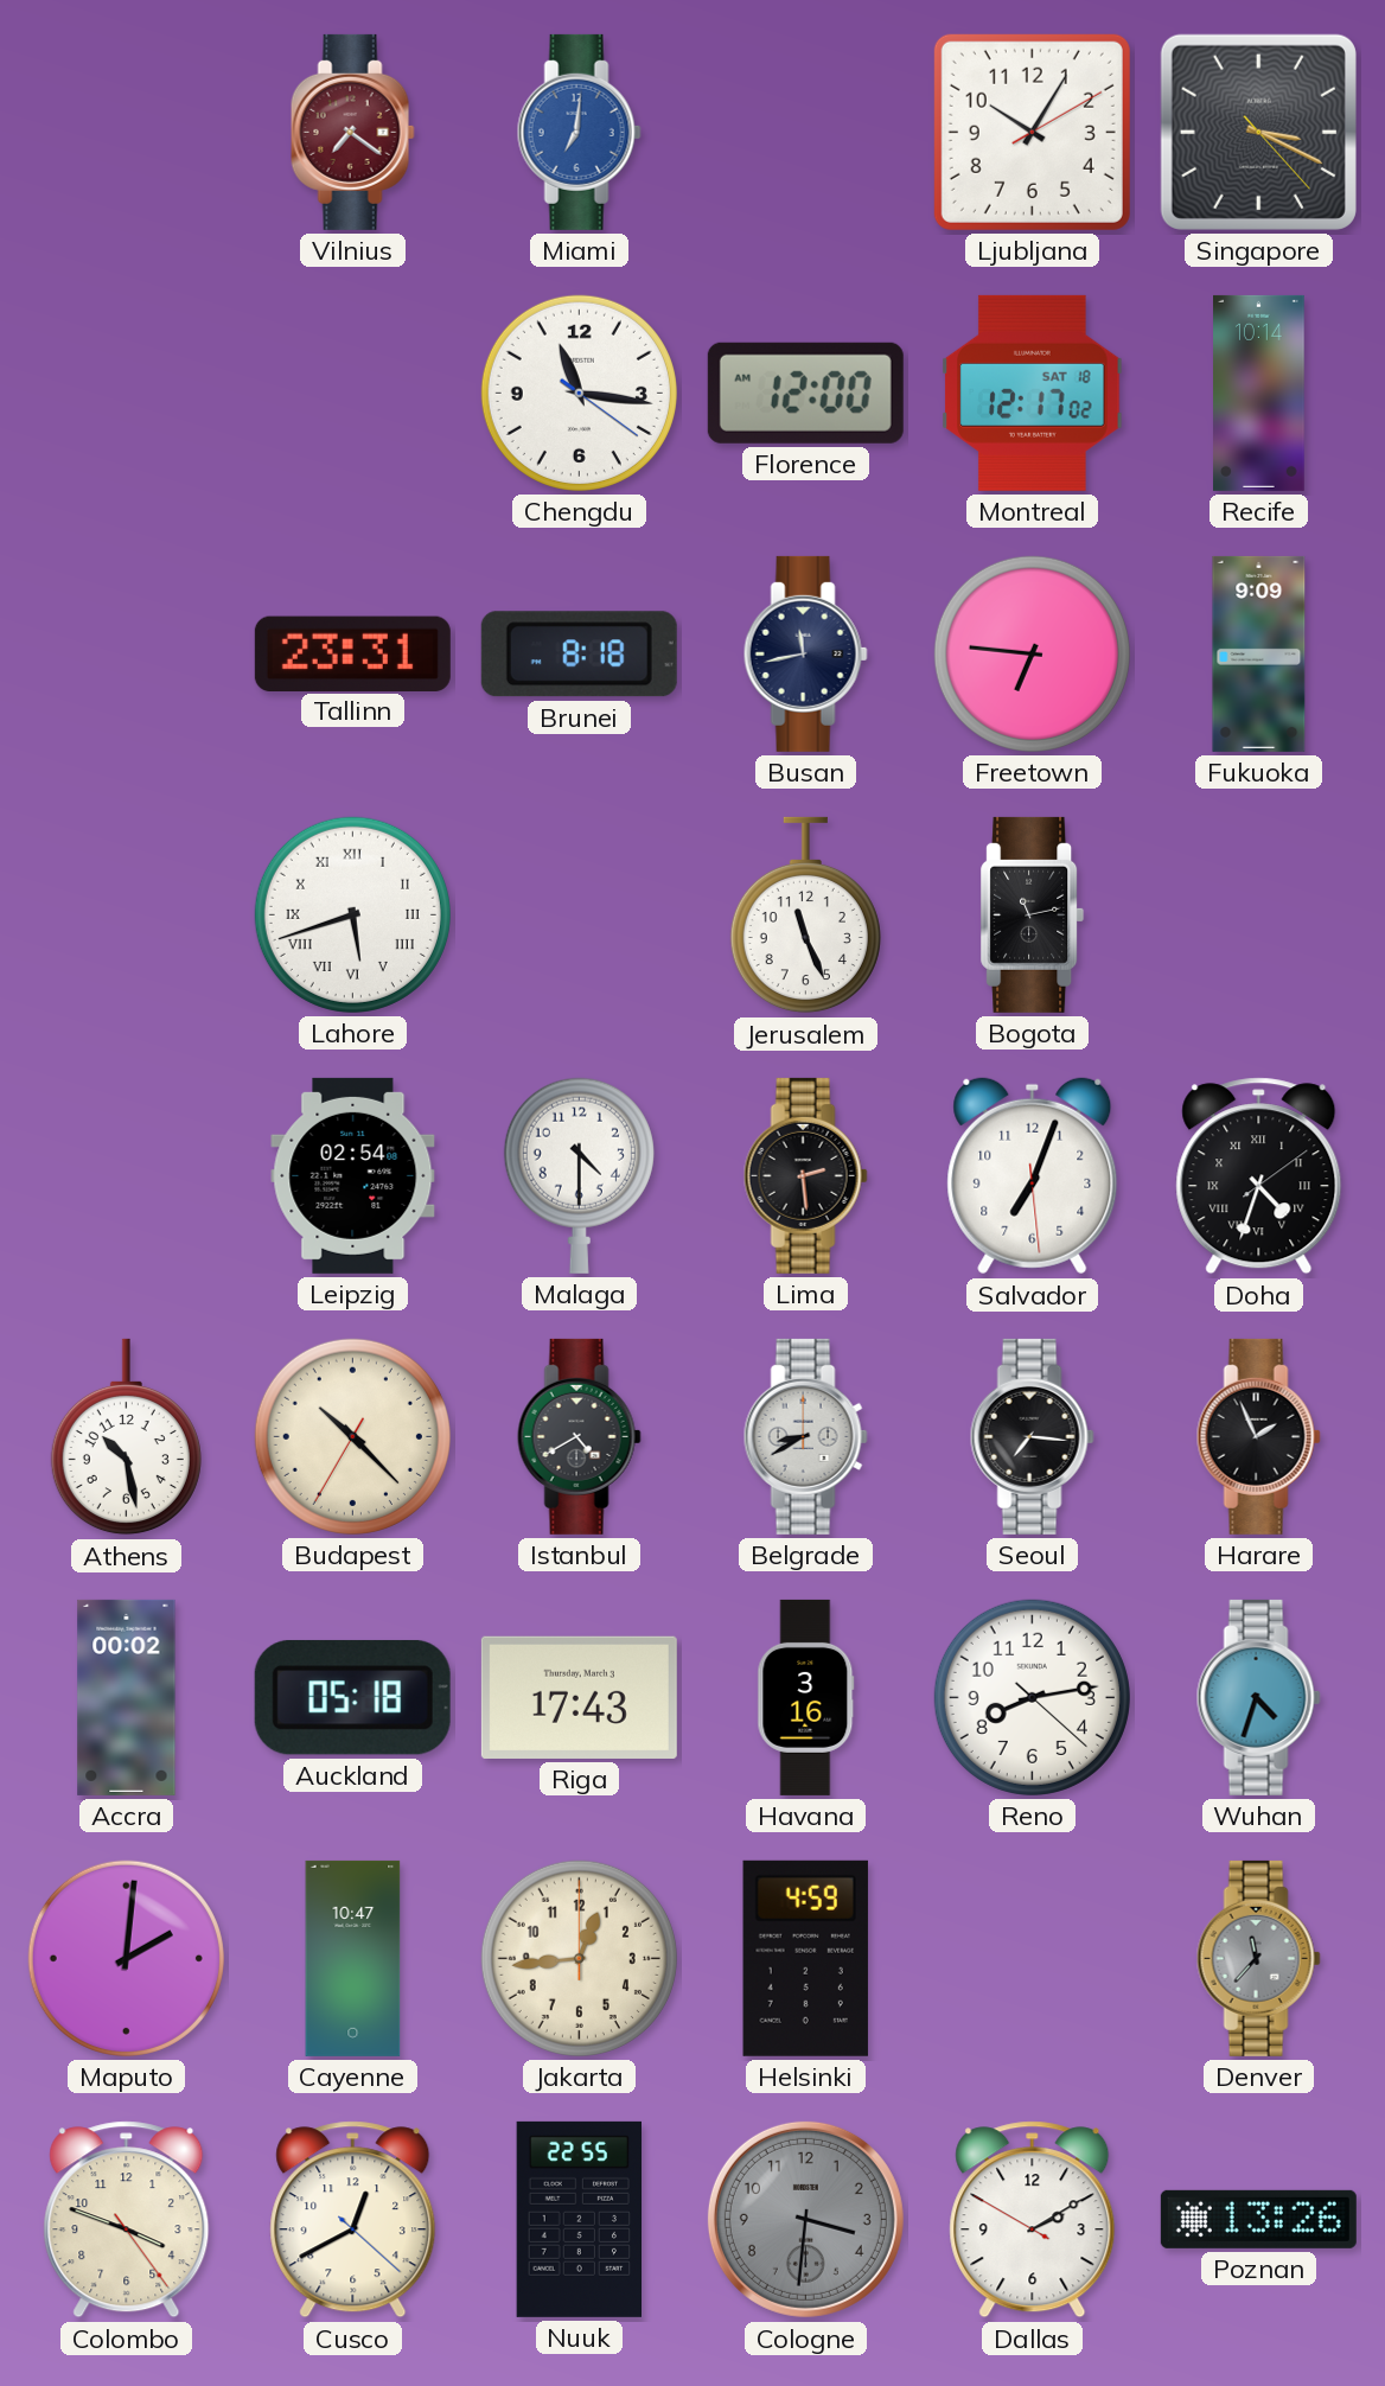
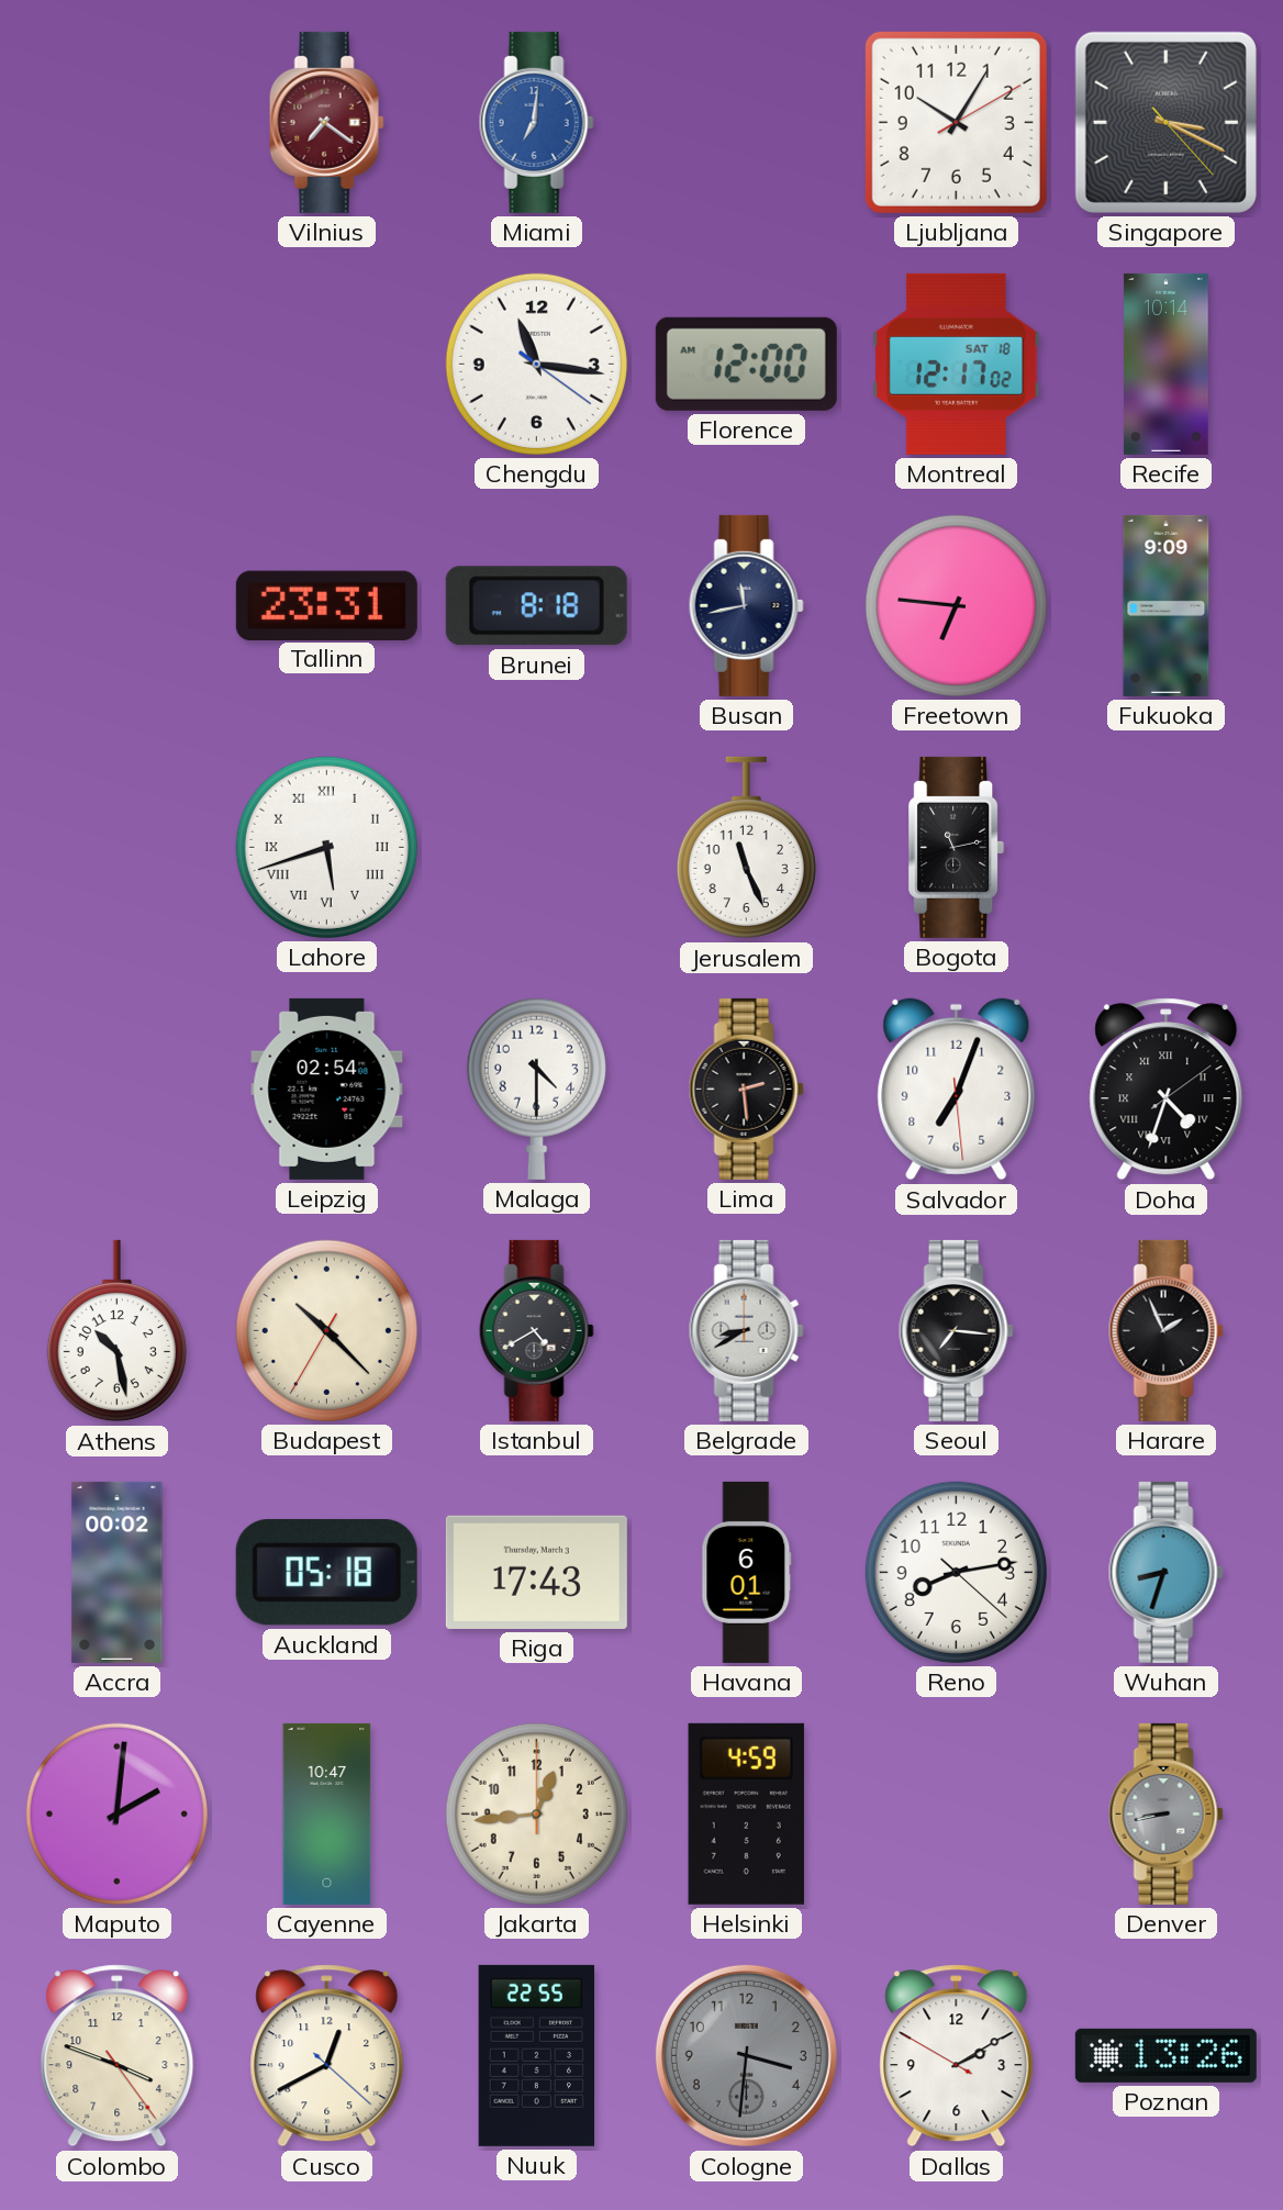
Havana: 3:16 -> 6:01 (747, 1572)
Wuhan: 4:33 -> 8:33 (1165, 1572)
Denver: 11:37 -> 8:43 (1165, 1813)
